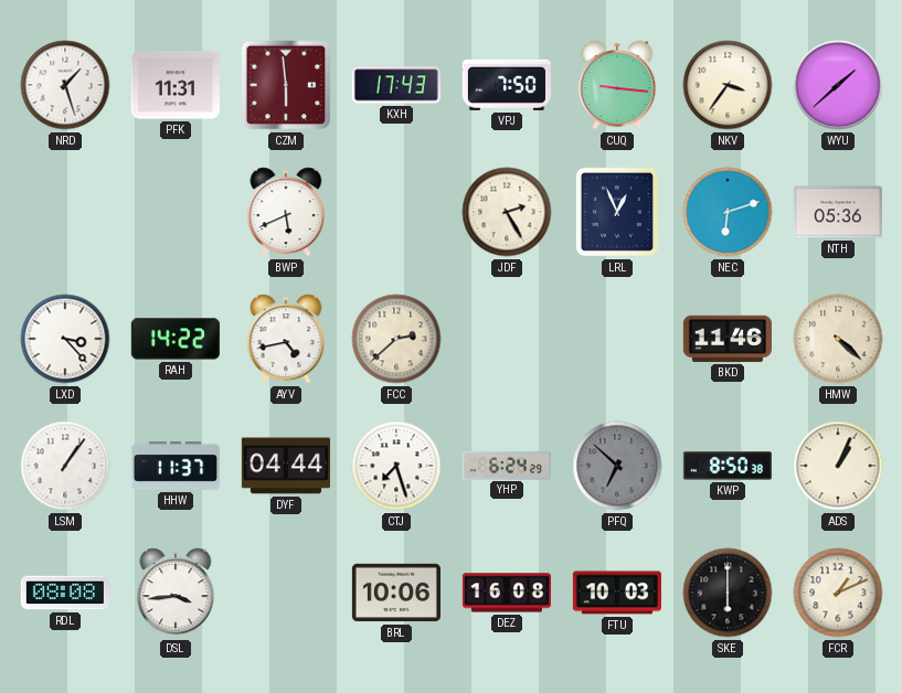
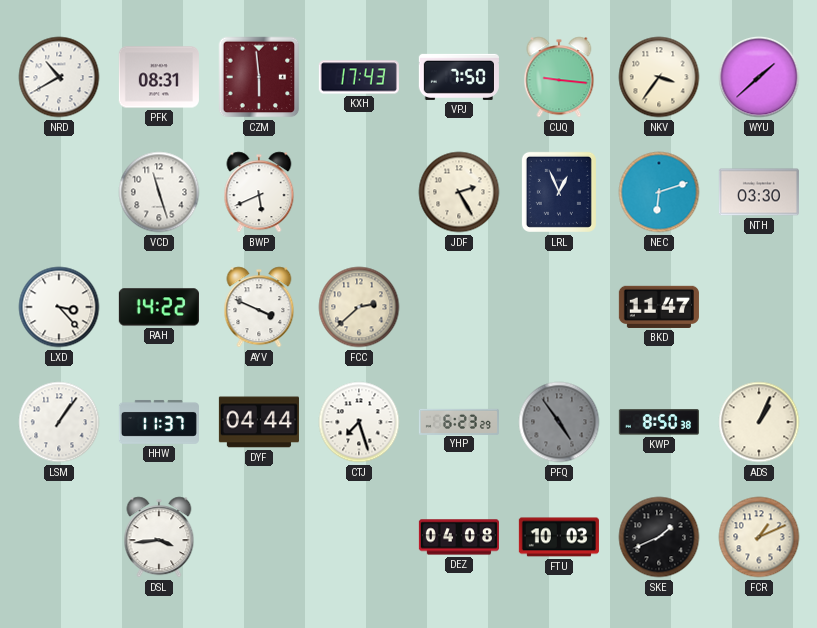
NRD: 1:27 -> 10:40 (59, 77)
PFK: 11:31 -> 08:31 (159, 77)
VCD: none -> 11:27 (159, 192)
NTH: 05:36 -> 03:30 (759, 192)
AYV: 4:43 -> 3:49 (259, 307)
BKD: 11:46 -> 11:47 (659, 307)
HMW: 4:22 -> none (838, 339)
YHP: 6:24 -> 6:23 (459, 421)
PFQ: 6:52 -> 4:54 (559, 422)
RDL: 08:08 -> none (65, 593)
BRL: 10:06 -> none (396, 593)
DEZ: 16:08 -> 04:08 (459, 537)
SKE: 6:00 -> 1:41 (659, 537)
